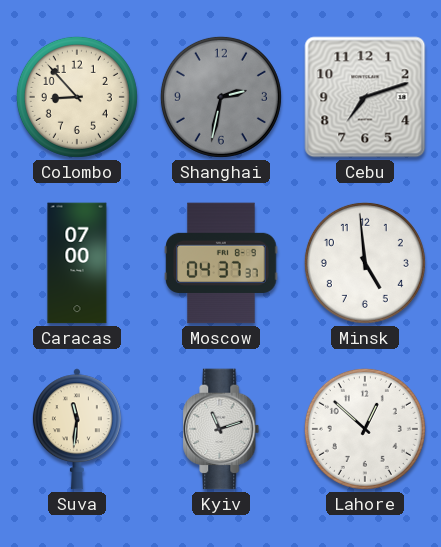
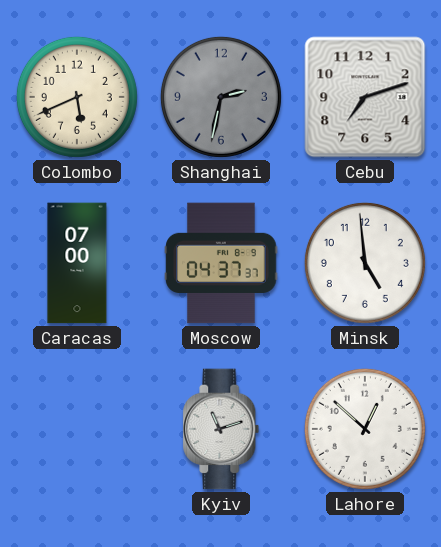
Colombo: 8:53 -> 5:41 (77, 97)
Suva: 11:31 -> none (77, 429)
